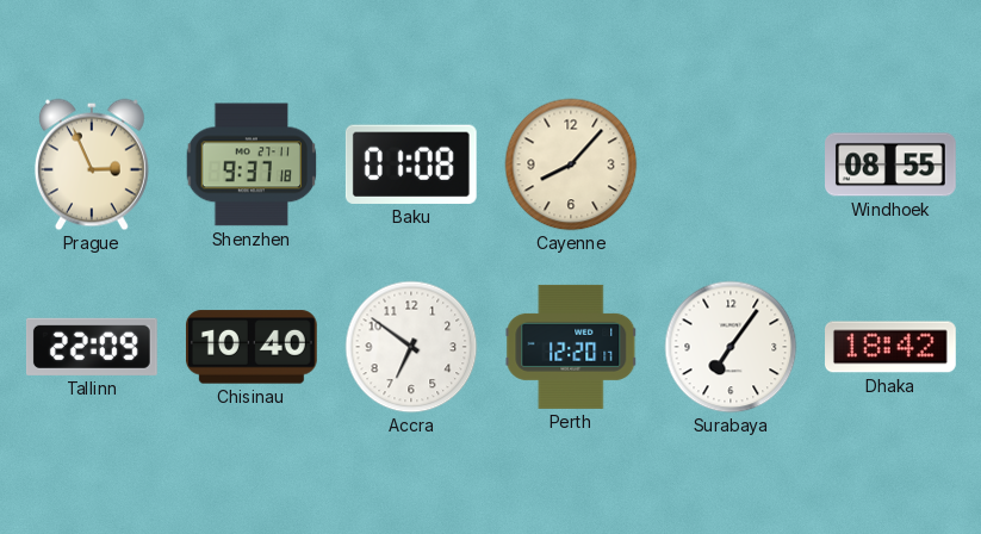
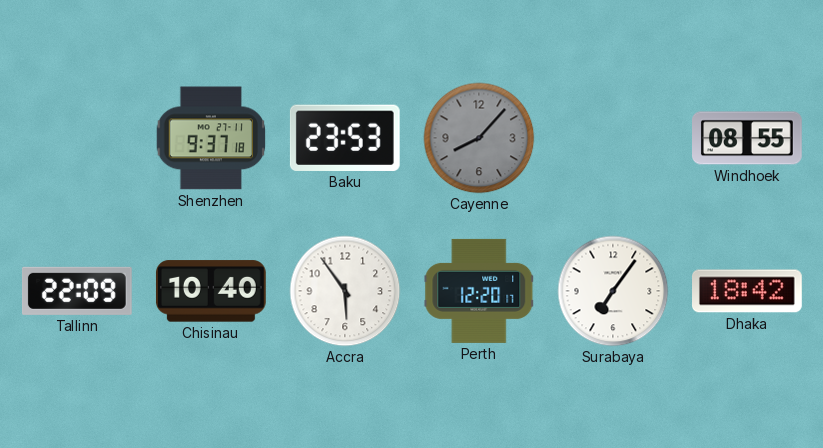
Prague: 2:56 -> none (92, 164)
Baku: 01:08 -> 23:53 (345, 138)
Cayenne dial: cream -> grey (479, 138)
Accra: 6:51 -> 5:54 (345, 291)
